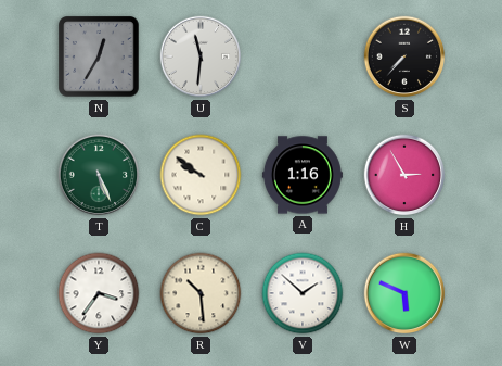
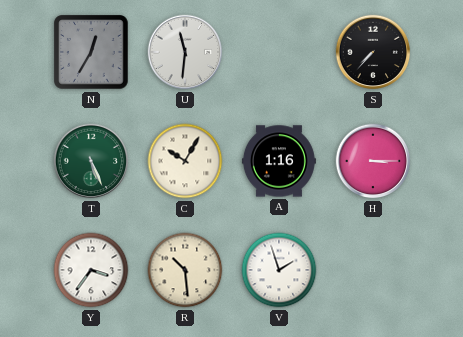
C: 9:51 -> 10:05 (185, 161)
H: 2:55 -> 3:15 (373, 161)
V: 1:52 -> 1:57 (279, 270)
W: 5:49 -> none (404, 293)
